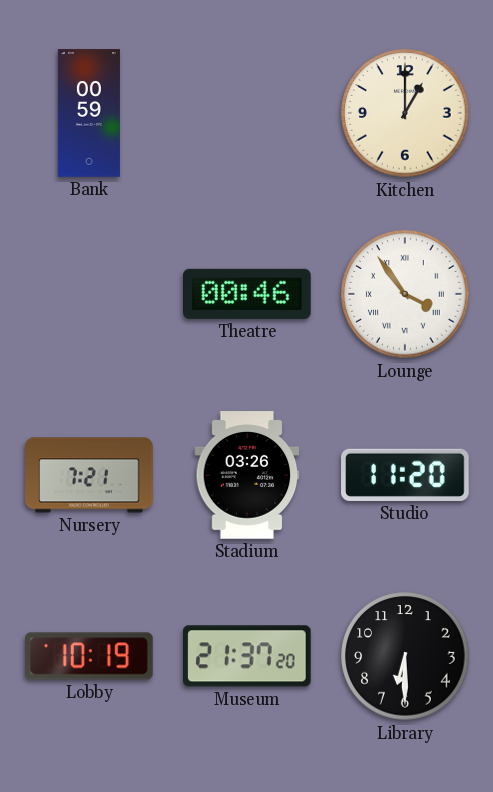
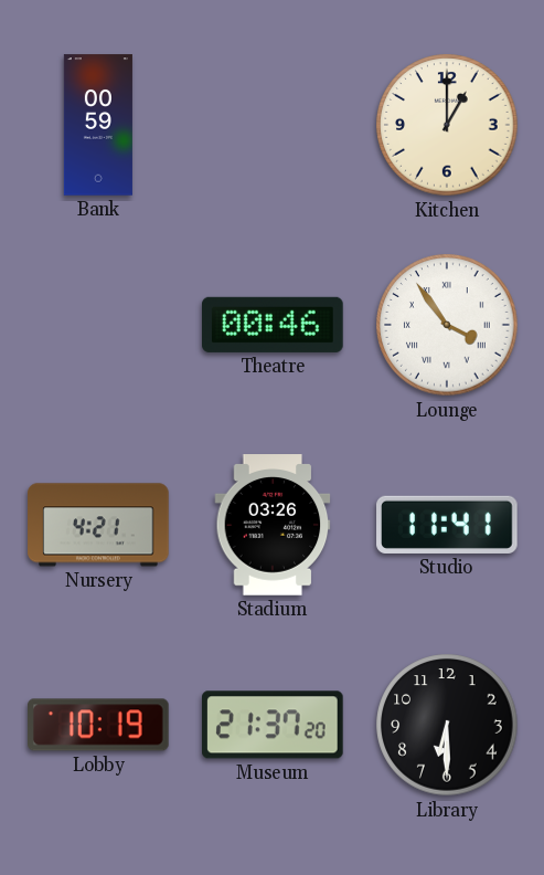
Nursery: 7:21 -> 4:21 (98, 525)
Studio: 11:20 -> 11:41 (447, 525)
